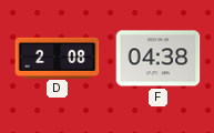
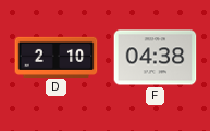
D: 2:08 -> 2:10 (57, 57)
